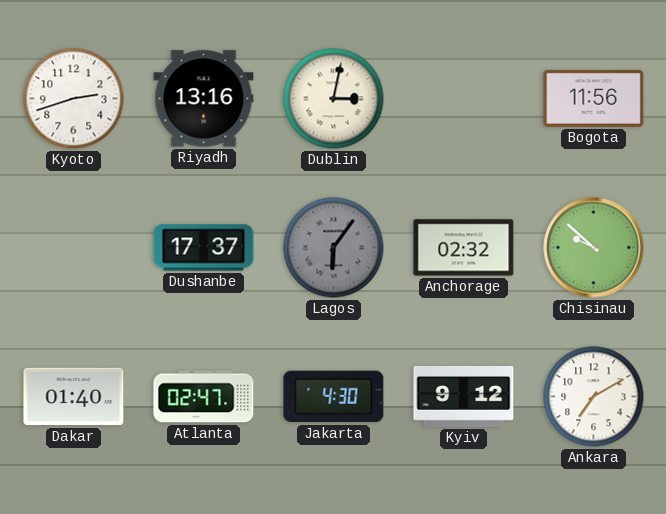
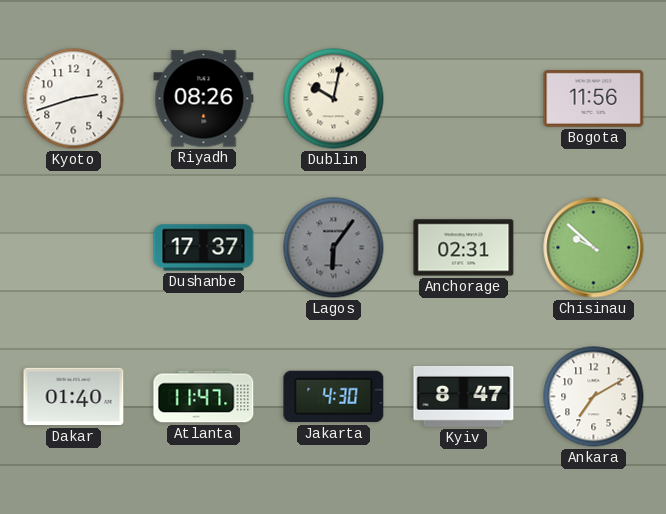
Riyadh: 13:16 -> 08:26 (204, 99)
Dublin: 3:02 -> 10:02 (334, 99)
Anchorage: 02:32 -> 02:31 (464, 248)
Atlanta: 02:47 -> 11:47 (204, 397)
Kyiv: 9:12 -> 8:47 (464, 396)
